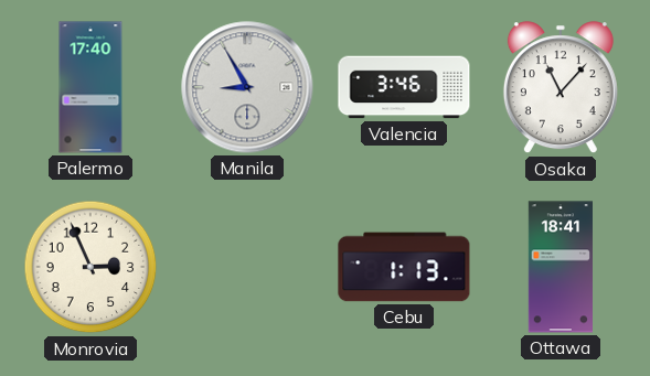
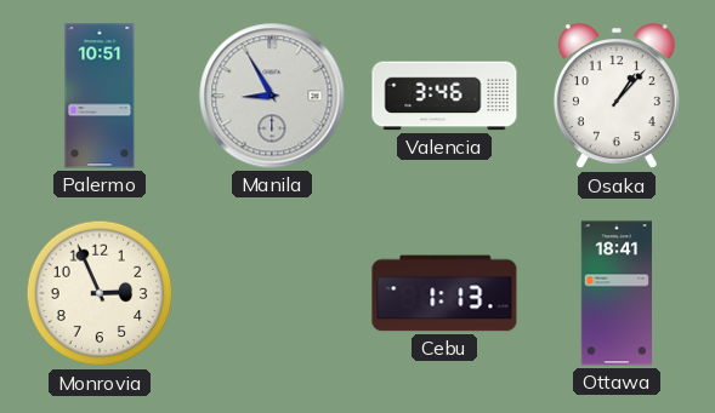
Palermo: 17:40 -> 10:51 (100, 96)
Osaka: 11:07 -> 1:07 (617, 97)
